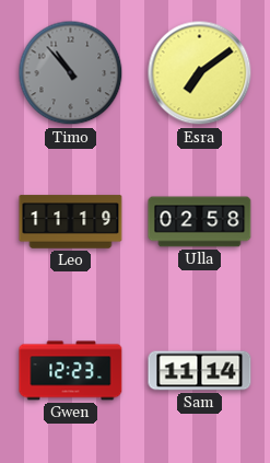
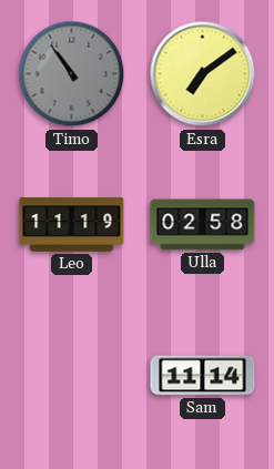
Timo: 10:53 -> 10:54 (72, 74)
Gwen: 12:23 -> none (71, 371)
